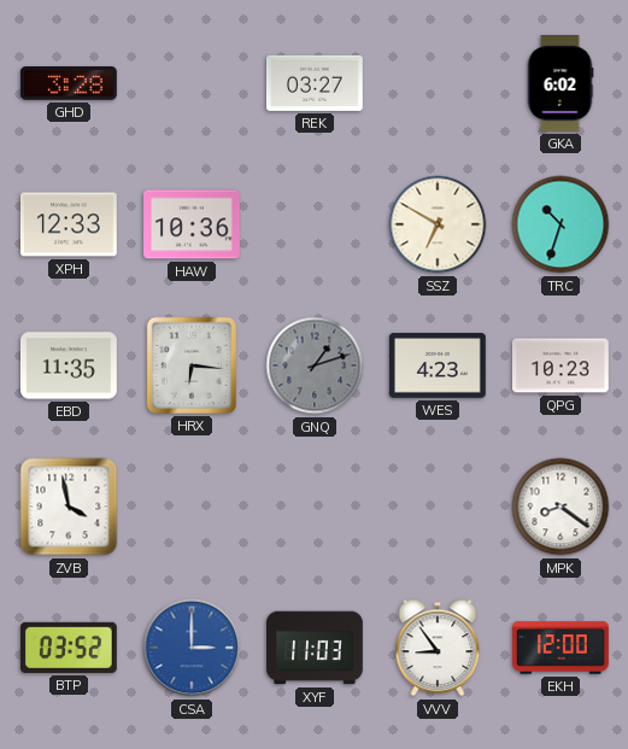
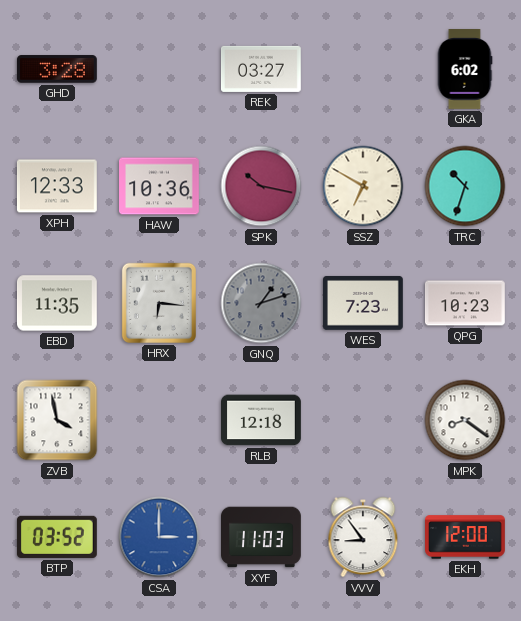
SPK: none -> 10:17 (261, 186)
WES: 4:23 -> 7:23 (363, 303)
RLB: none -> 12:18 (262, 420)
